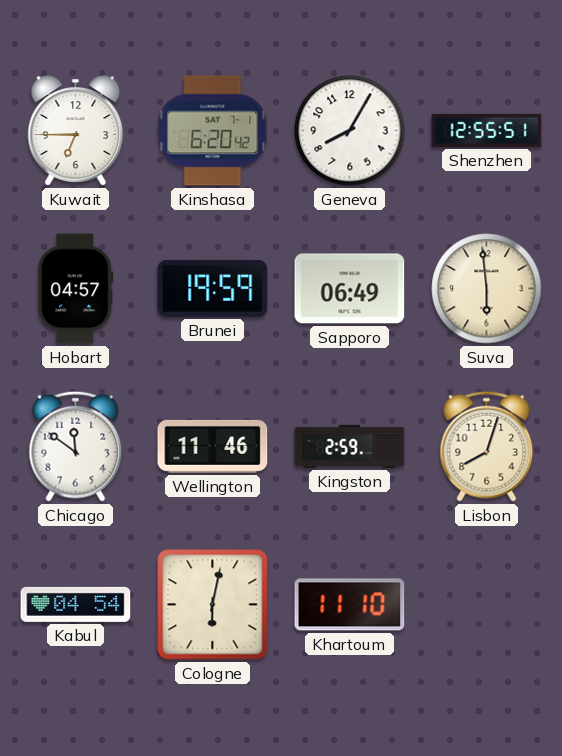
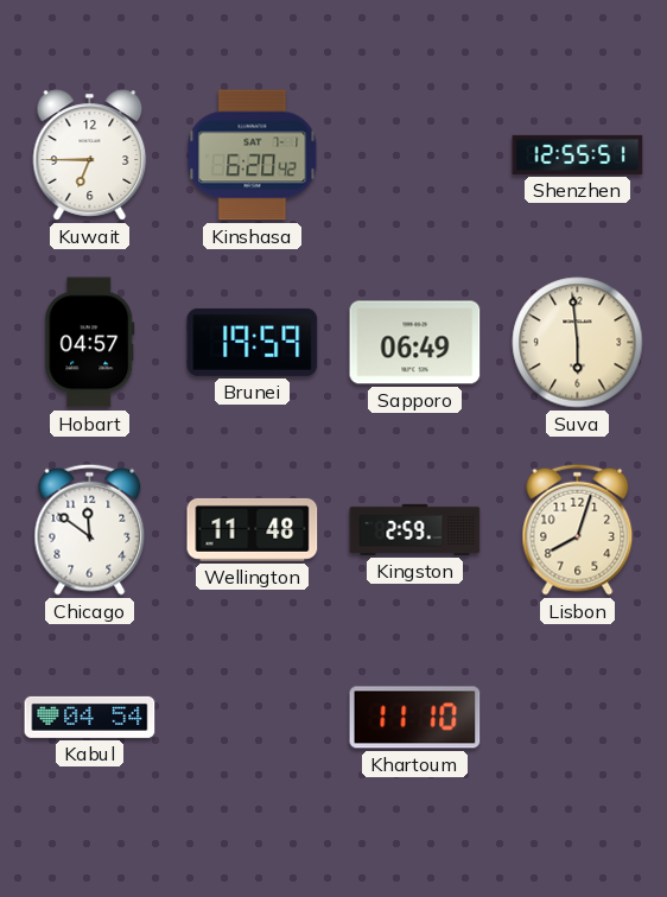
Geneva: 8:05 -> none (350, 131)
Wellington: 11:46 -> 11:48 (253, 529)
Cologne: 6:02 -> none (213, 605)
